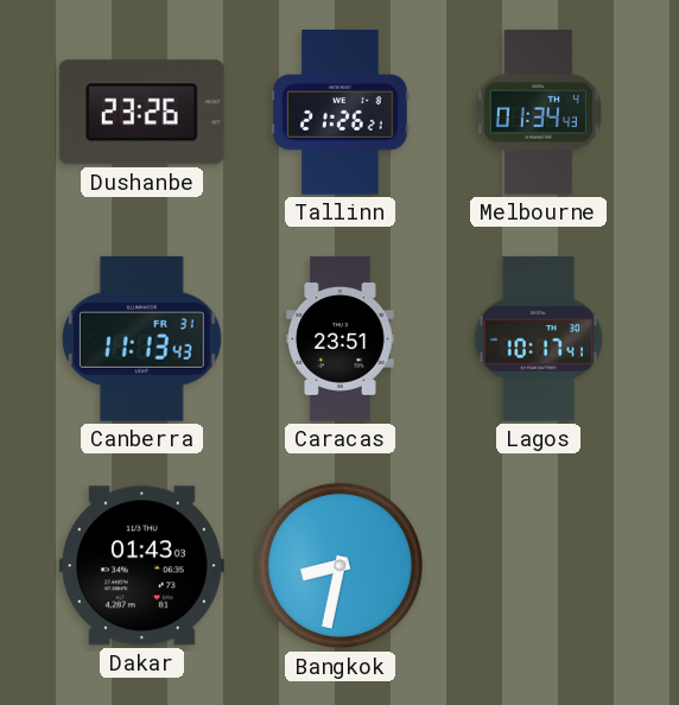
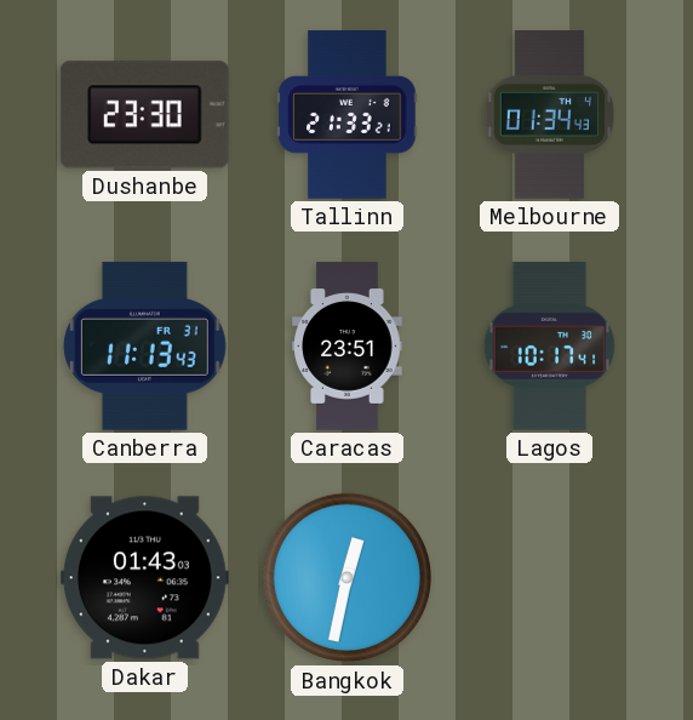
Dushanbe: 23:26 -> 23:30 (144, 115)
Tallinn: 21:26 -> 21:33 (348, 115)
Bangkok: 8:32 -> 12:32 (348, 578)
